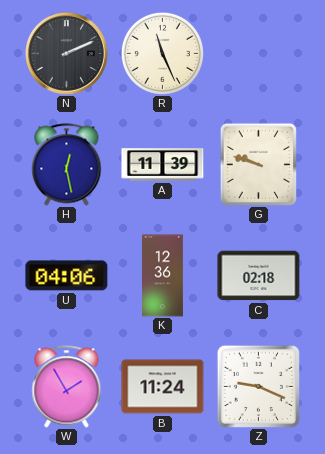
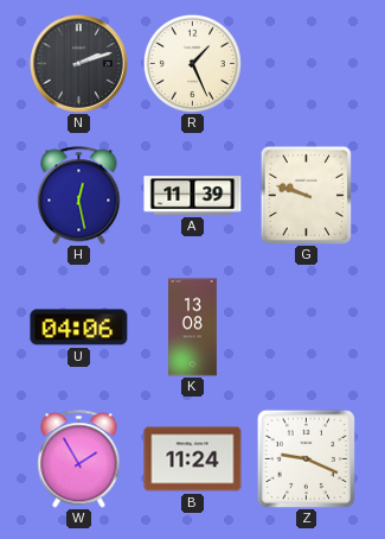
N: 2:11 -> 2:12 (78, 63)
R: 11:26 -> 1:26 (192, 63)
K: 12:36 -> 13:08 (193, 328)
C: 02:18 -> none (259, 276)
